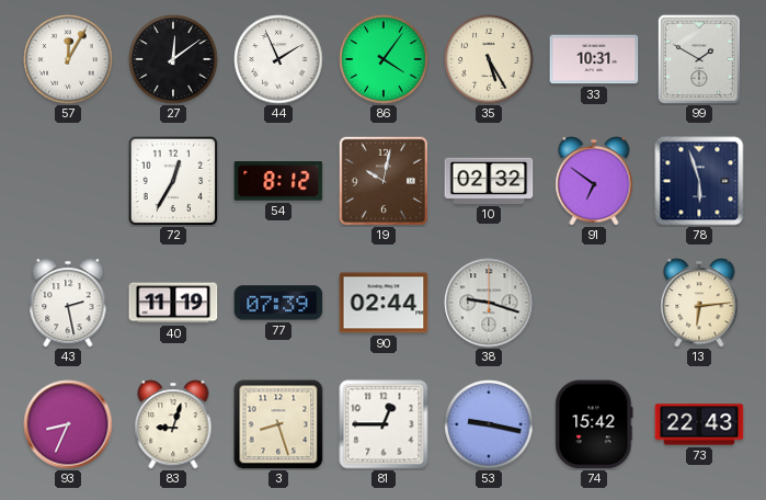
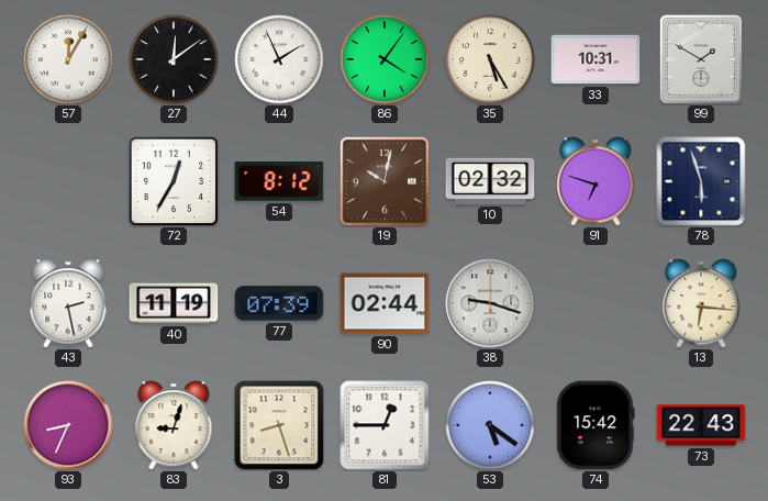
91: 6:51 -> 6:48 (596, 181)
13: 6:14 -> 6:16 (701, 303)
53: 9:17 -> 5:21 (490, 425)
